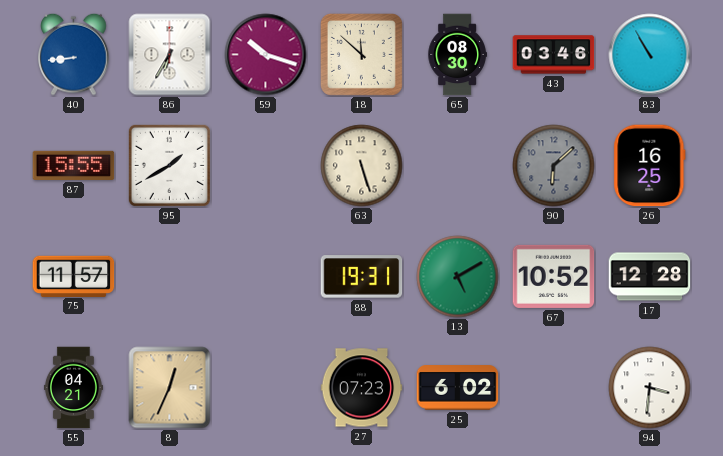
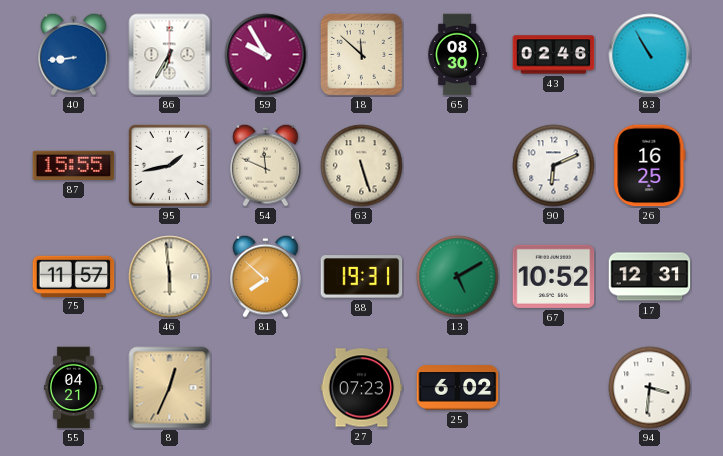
59: 10:18 -> 9:55 (266, 55)
43: 03:46 -> 02:46 (554, 55)
95: 1:40 -> 1:43 (169, 165)
54: none -> 11:49 (266, 165)
90: 6:08 -> 6:11 (554, 166)
90 dial: grey -> white (554, 166)
46: none -> 5:59 (170, 277)
81: none -> 7:52 (266, 276)
17: 12:28 -> 12:31 (650, 277)
